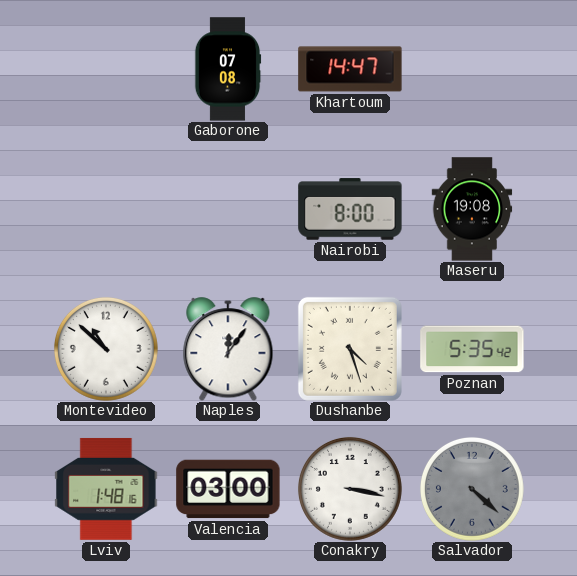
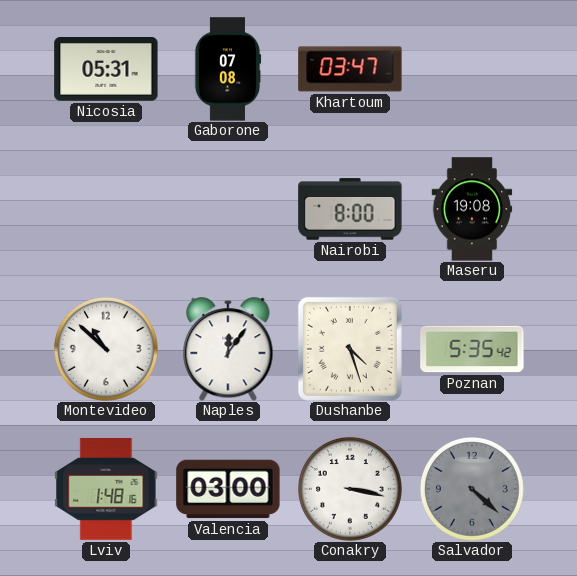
Nicosia: none -> 05:31 (106, 69)
Khartoum: 14:47 -> 03:47 (350, 69)
